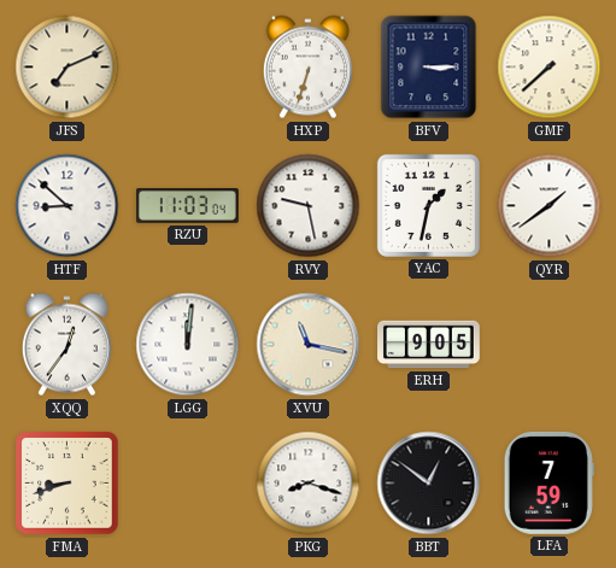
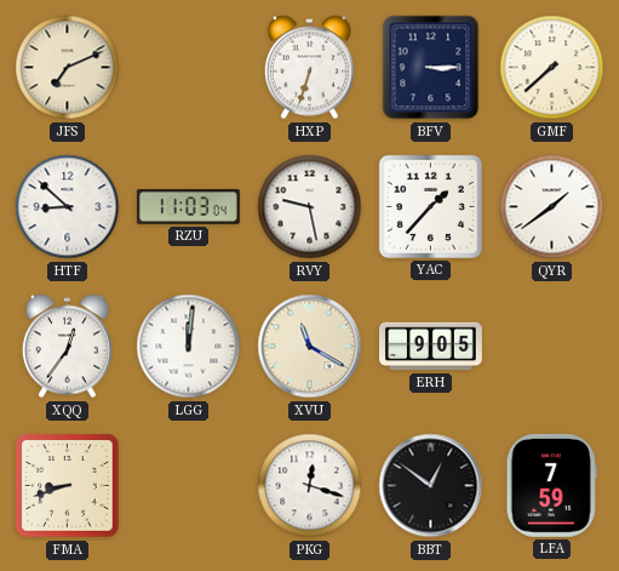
YAC: 1:32 -> 1:37 (430, 206)
XVU: 11:17 -> 11:20 (310, 347)
PKG: 8:18 -> 12:18 (310, 486)
